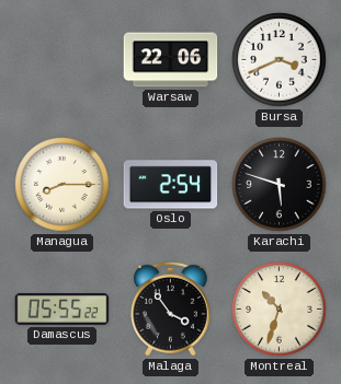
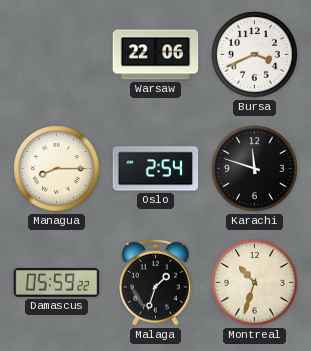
Karachi: 5:48 -> 11:48 (255, 169)
Damascus: 05:55 -> 05:59 (57, 282)
Malaga: 3:54 -> 1:33 (156, 282)
